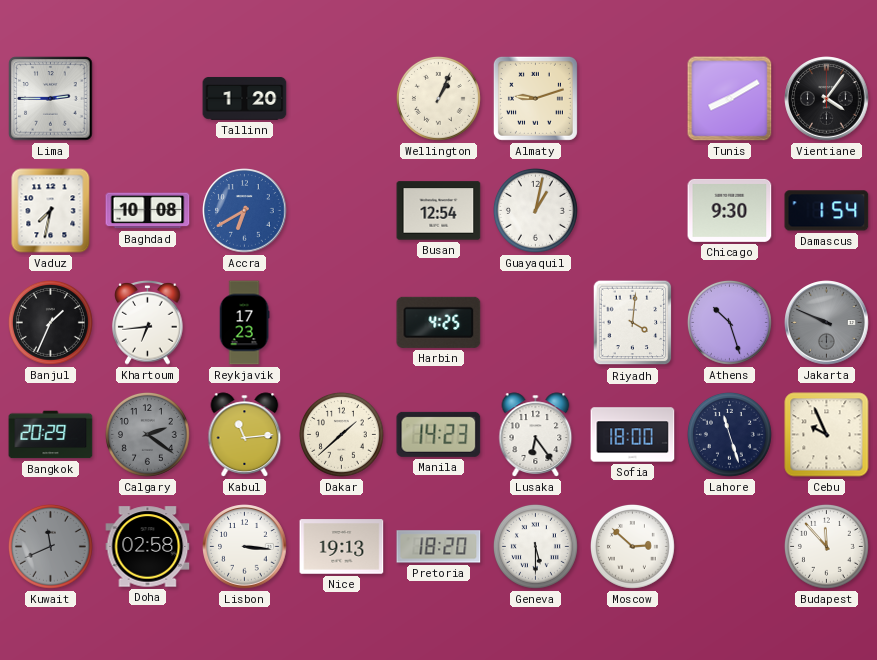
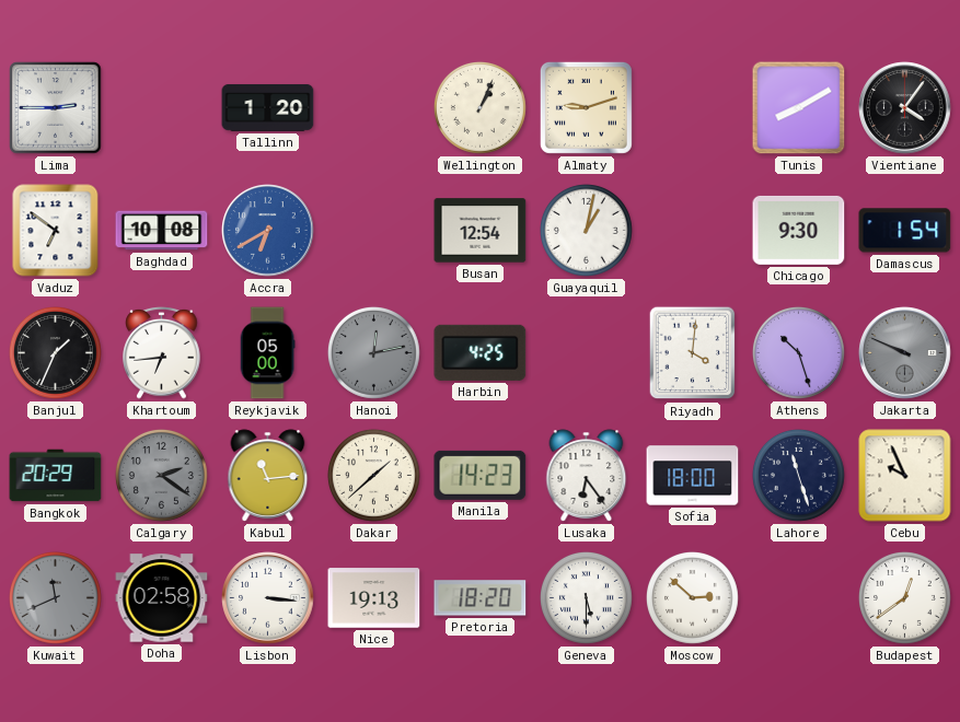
Vaduz: 7:32 -> 6:51 (56, 231)
Reykjavik: 17:23 -> 05:00 (267, 353)
Hanoi: none -> 12:13 (373, 352)
Budapest: 11:53 -> 12:39 (904, 597)
